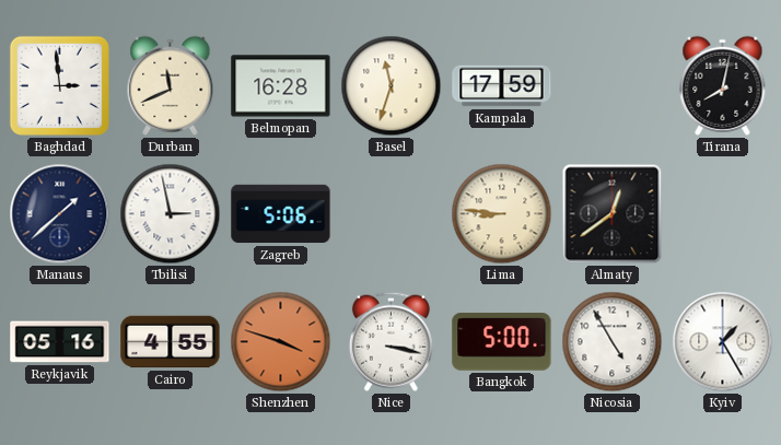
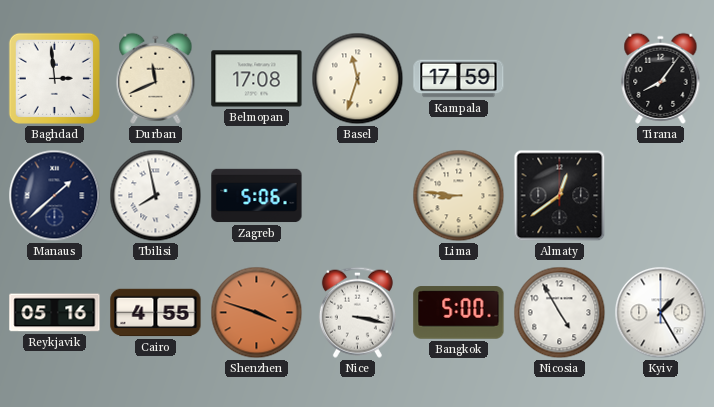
Belmopan: 16:28 -> 17:08 (257, 79)
Tirana: 8:02 -> 8:06 (661, 78)
Tbilisi: 2:58 -> 7:58 (156, 196)
